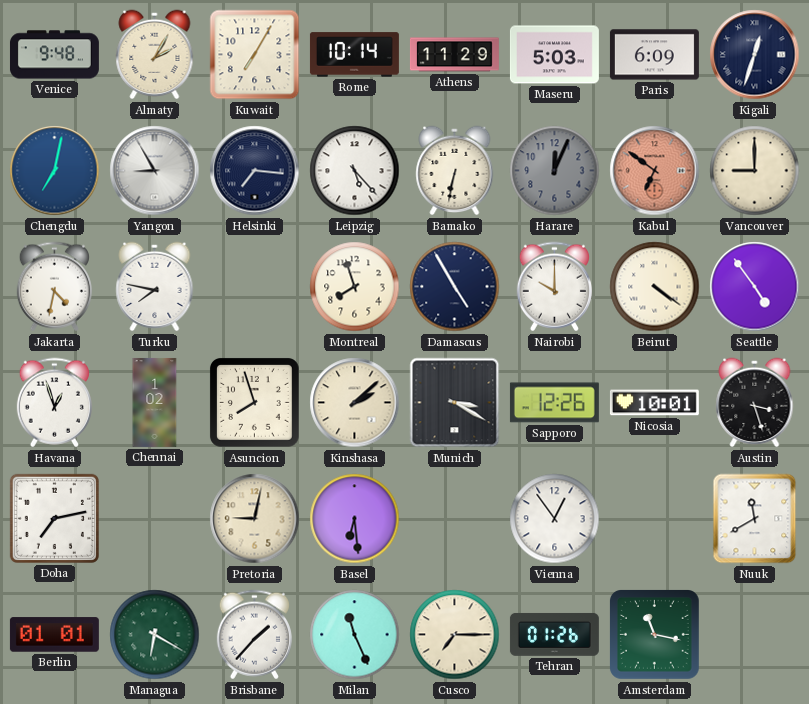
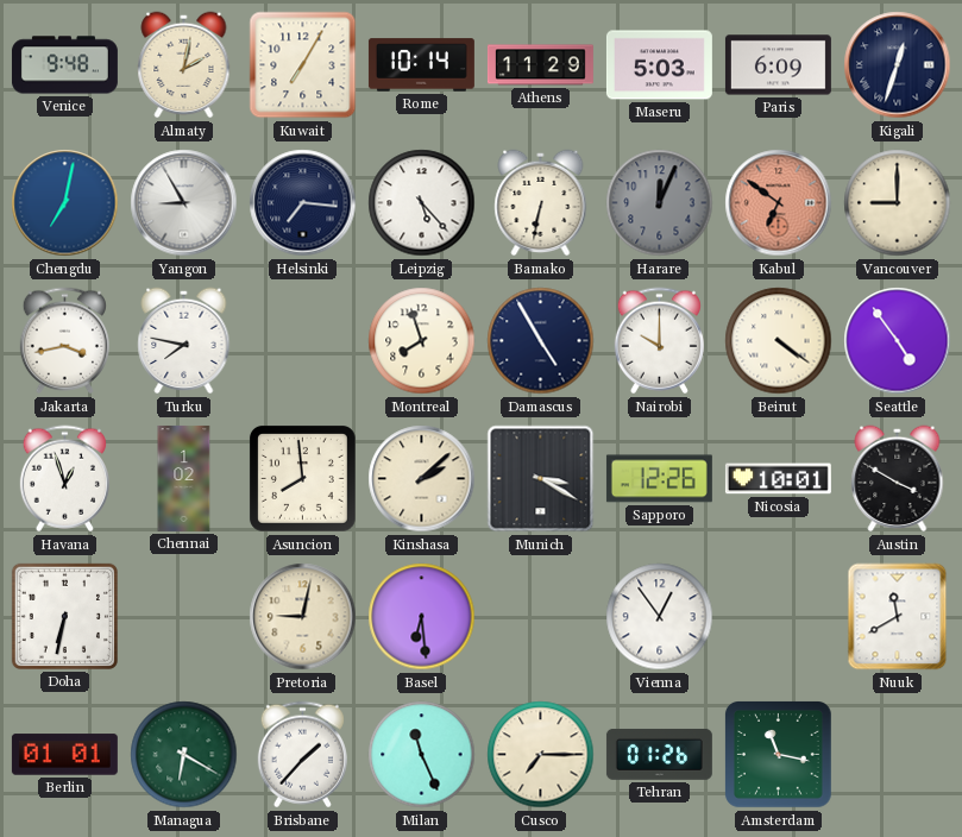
Almaty: 2:05 -> 2:02 (184, 65)
Jakarta: 4:32 -> 3:43 (64, 341)
Asuncion: 7:57 -> 7:59 (303, 479)
Austin: 3:27 -> 3:50 (898, 479)
Doha: 7:13 -> 6:32 (64, 616)
